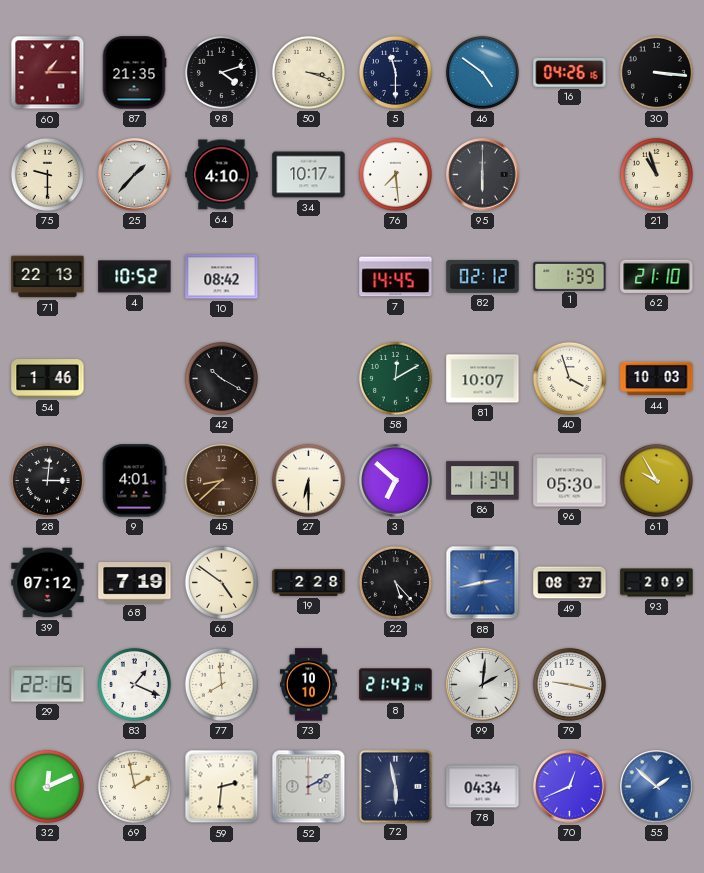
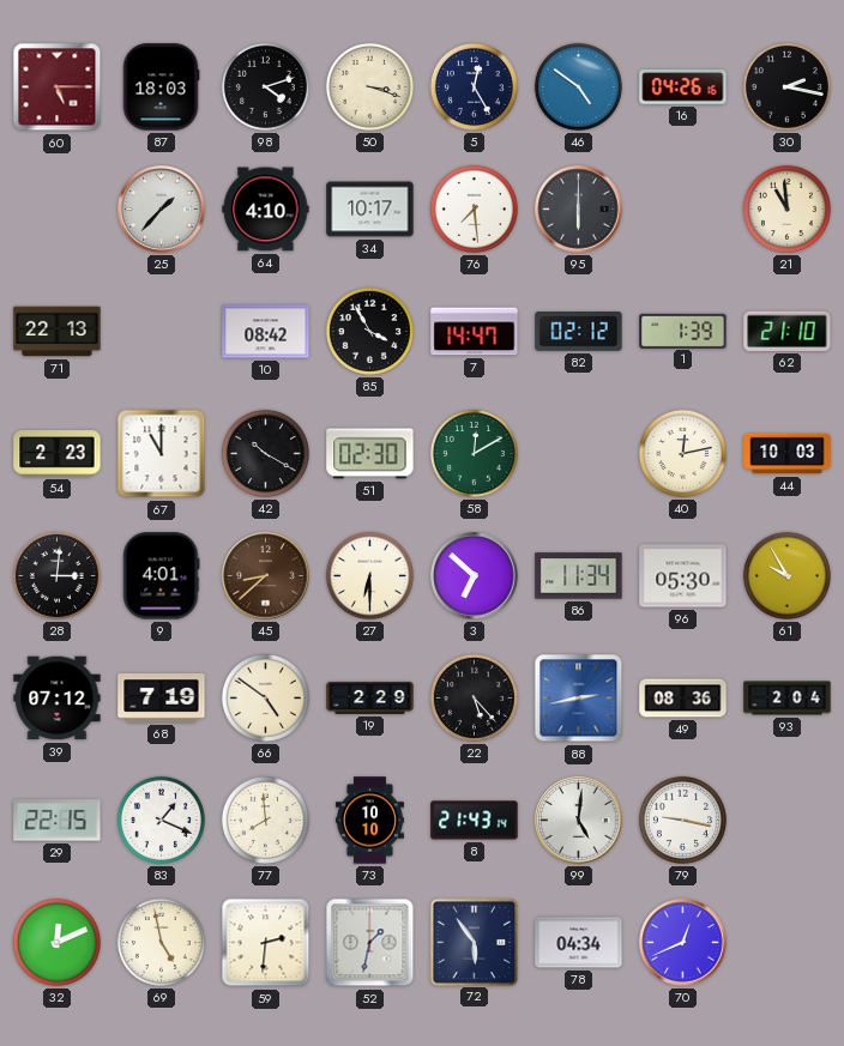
60: 1:15 -> 5:15 (58, 87)
87: 21:35 -> 18:03 (161, 87)
5: 11:30 -> 12:25 (474, 86)
30: 3:16 -> 2:17 (786, 86)
75: 9:30 -> none (47, 174)
21: 10:57 -> 10:59 (786, 208)
4: 10:52 -> none (135, 277)
85: none -> 3:55 (369, 331)
7: 14:45 -> 14:47 (475, 332)
54: 1:46 -> 2:23 (58, 454)
67: none -> 11:00 (162, 454)
51: none -> 02:30 (370, 454)
81: 10:07 -> none (483, 379)
40: 3:57 -> 12:13 (682, 453)
19: 2:28 -> 2:29 (370, 697)
49: 08:37 -> 08:36 (683, 699)
93: 2:09 -> 2:04 (788, 699)
99: 2:01 -> 5:01 (579, 821)
69: 1:58 -> 4:58 (161, 942)
52: 2:10 -> 1:32 (370, 943)
72: 5:58 -> 5:54 (474, 942)
55: 1:52 -> none (657, 787)
